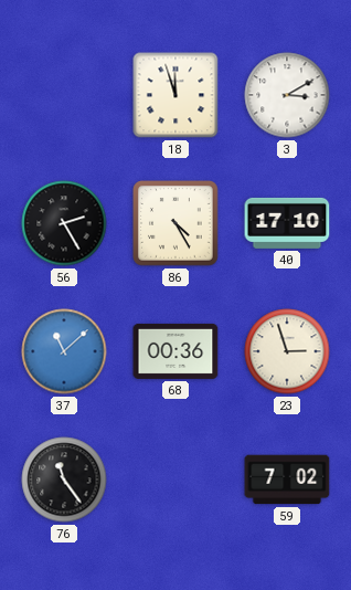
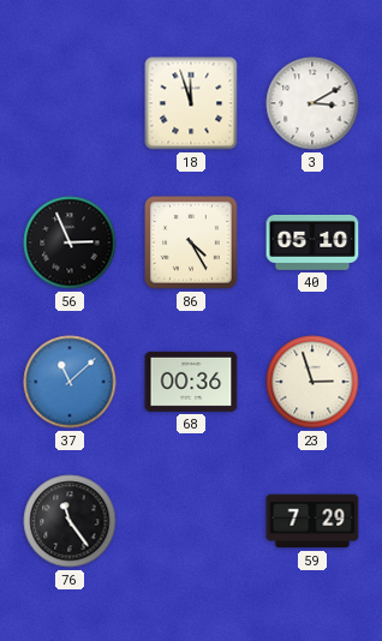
56: 2:25 -> 2:56 (70, 242)
40: 17:10 -> 05:10 (312, 242)
59: 7:02 -> 7:29 (312, 521)
